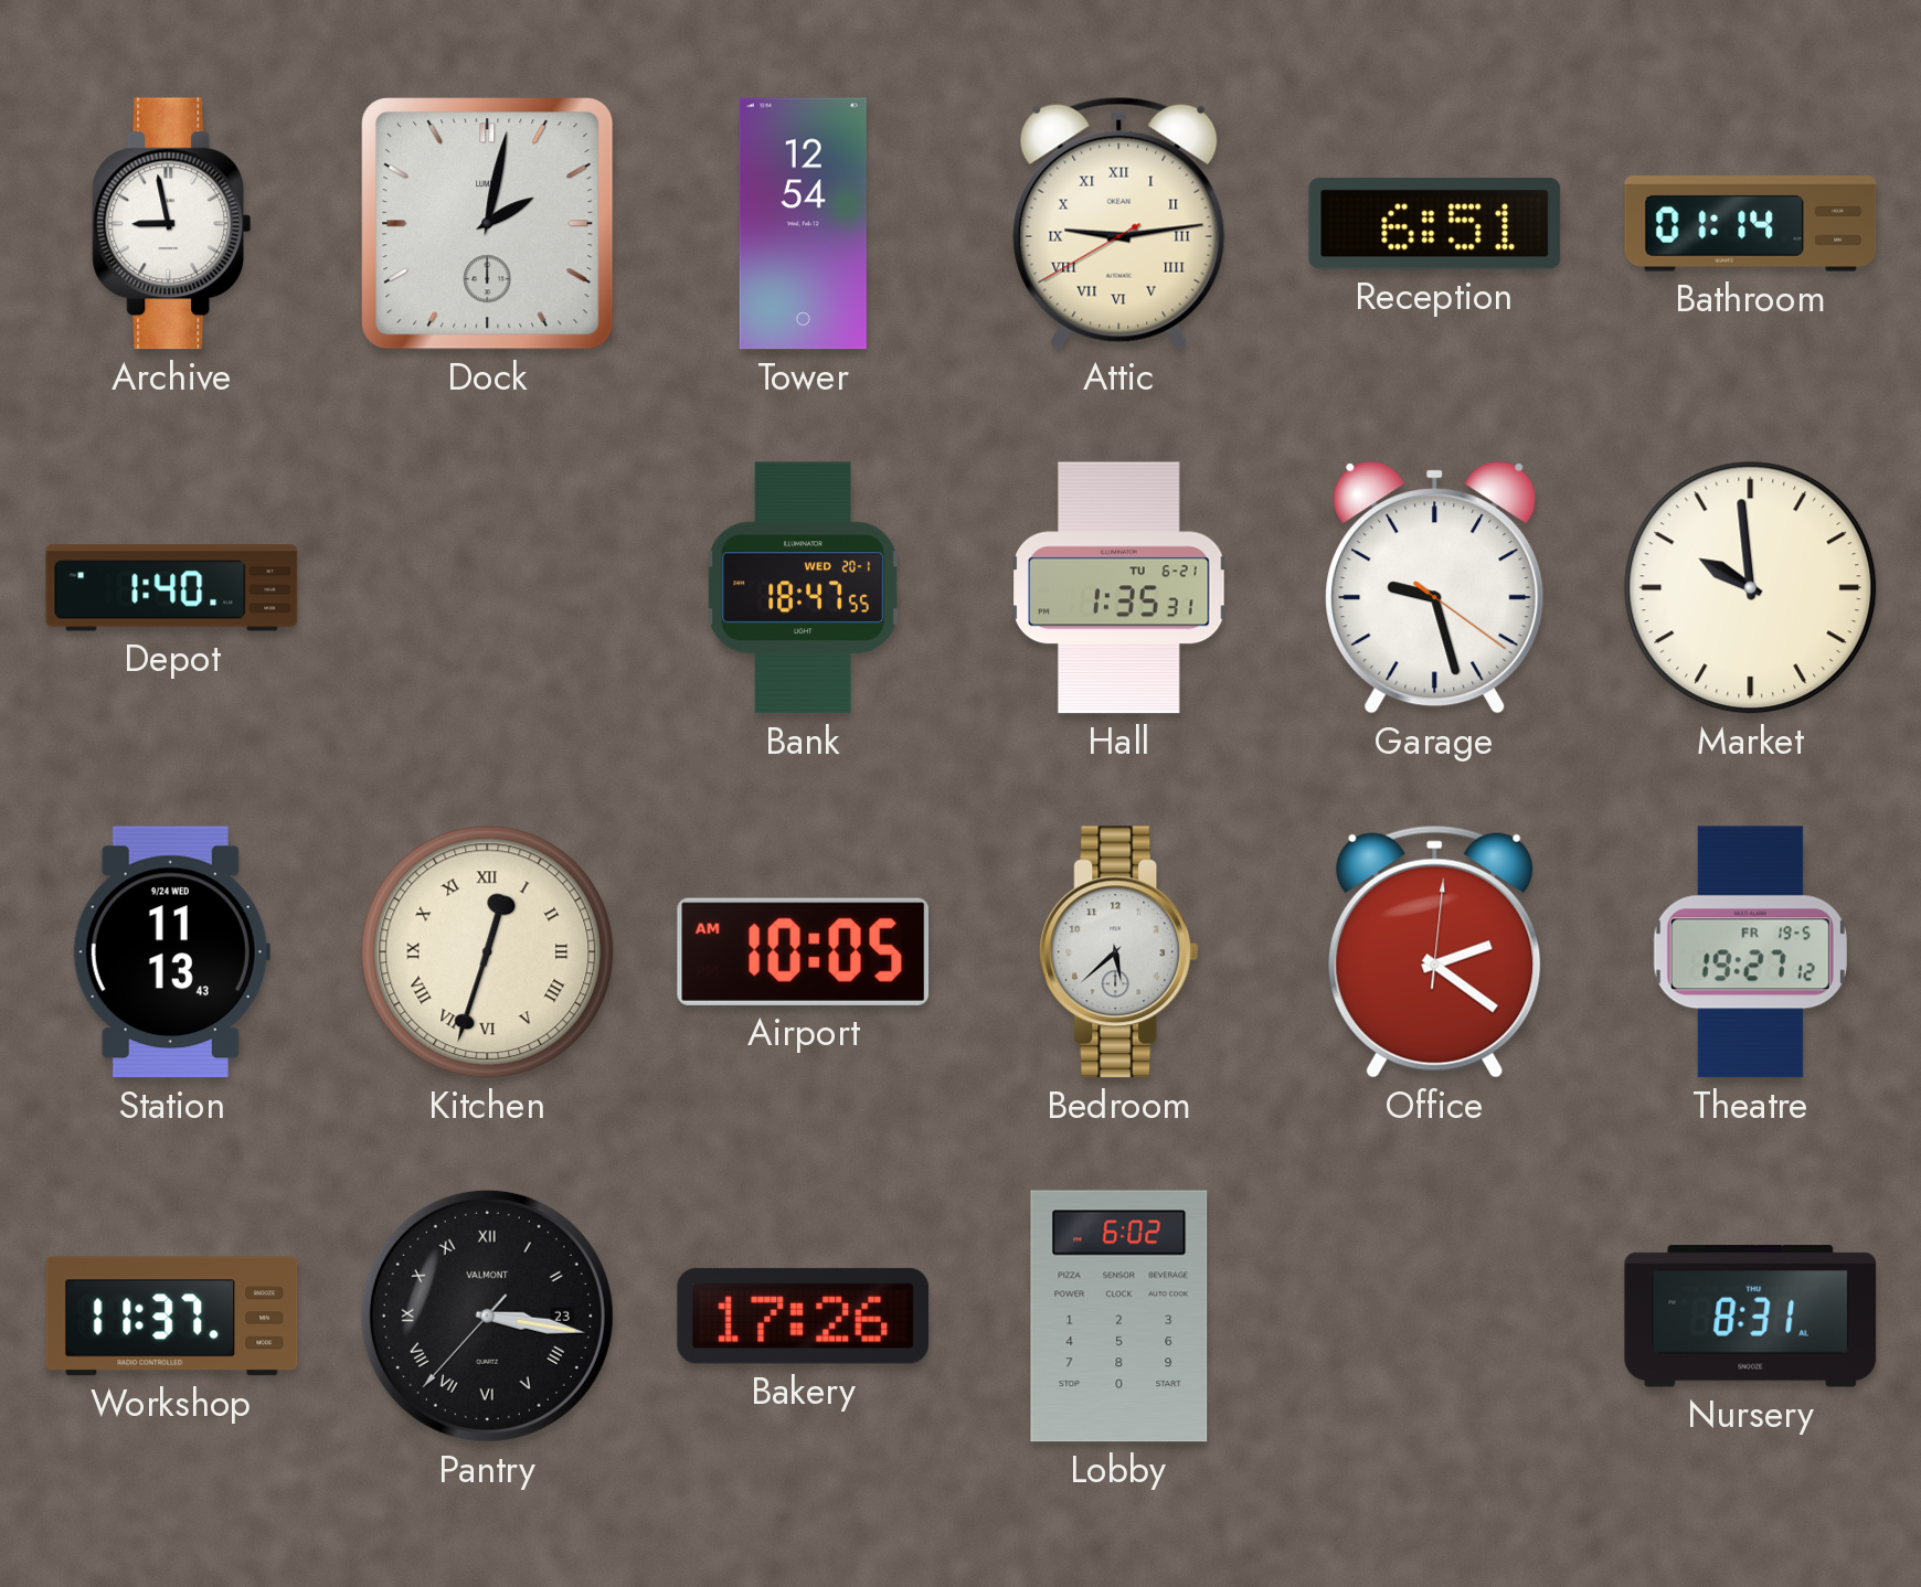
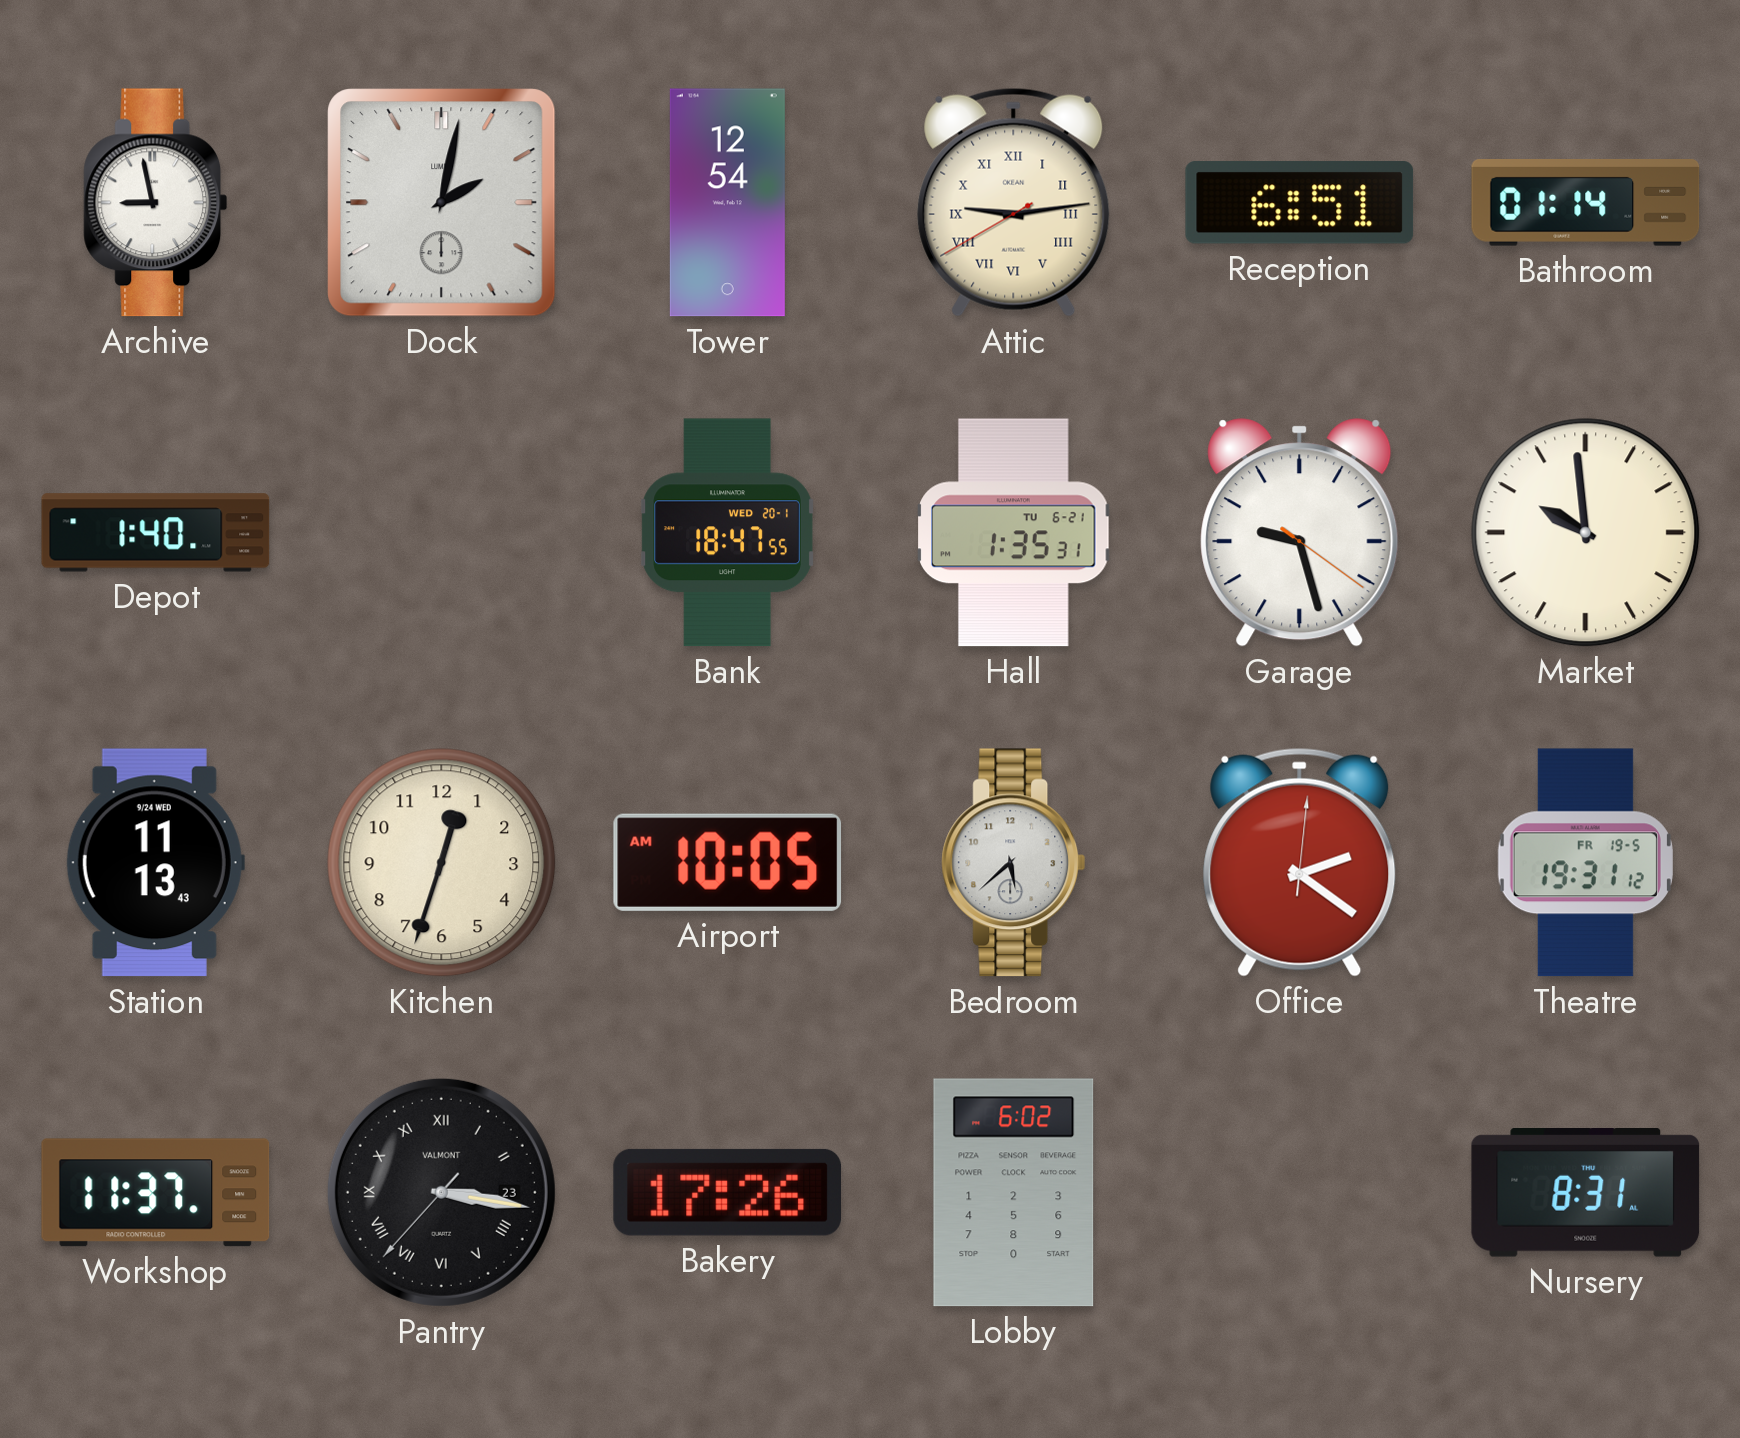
Kitchen numerals: Roman -> Arabic (442, 863)
Theatre: 19:27 -> 19:31 (1585, 863)
